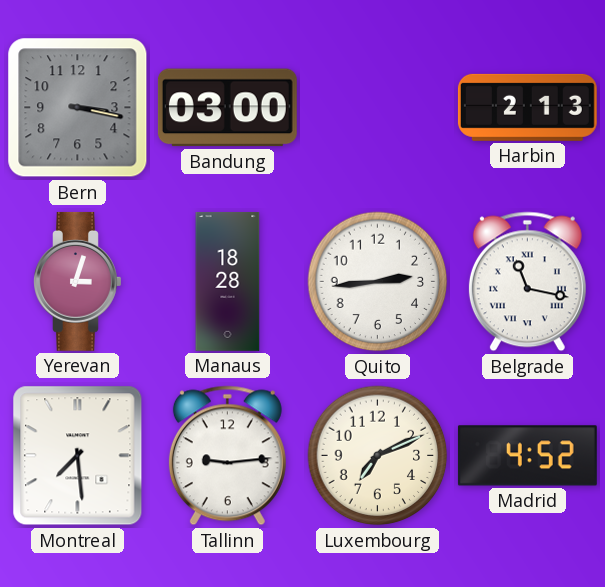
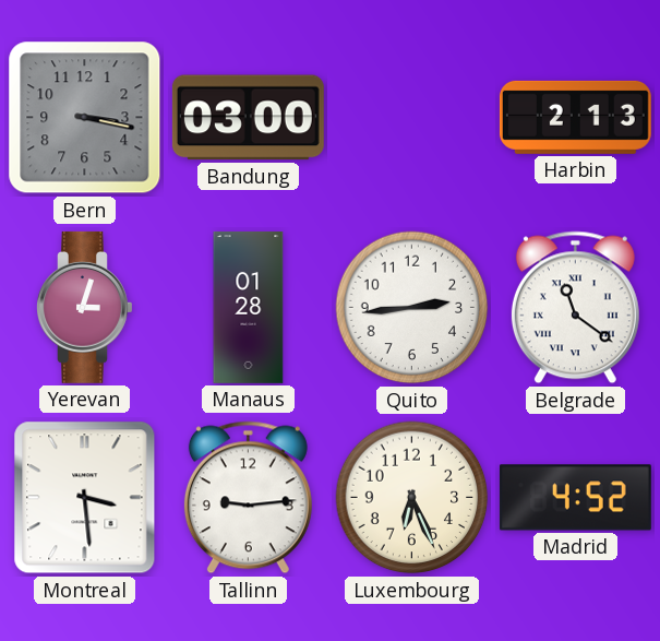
Manaus: 18:28 -> 01:28 (249, 307)
Belgrade: 11:17 -> 11:21 (575, 308)
Montreal: 7:29 -> 3:29 (85, 498)
Luxembourg: 7:11 -> 6:26 (412, 498)
